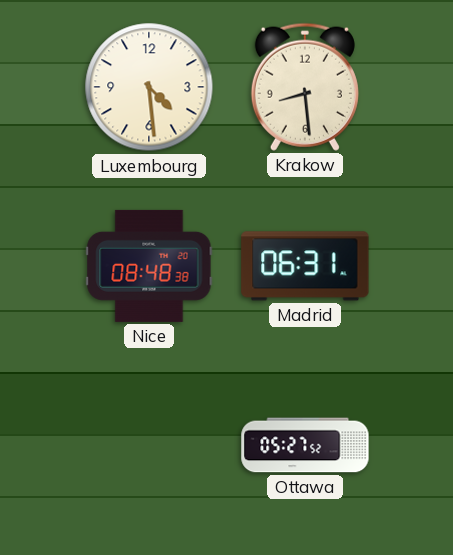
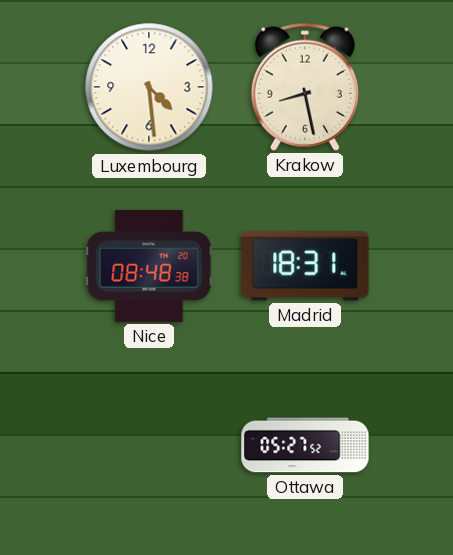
Krakow: 8:29 -> 8:28 (305, 87)
Madrid: 06:31 -> 18:31 (305, 266)
